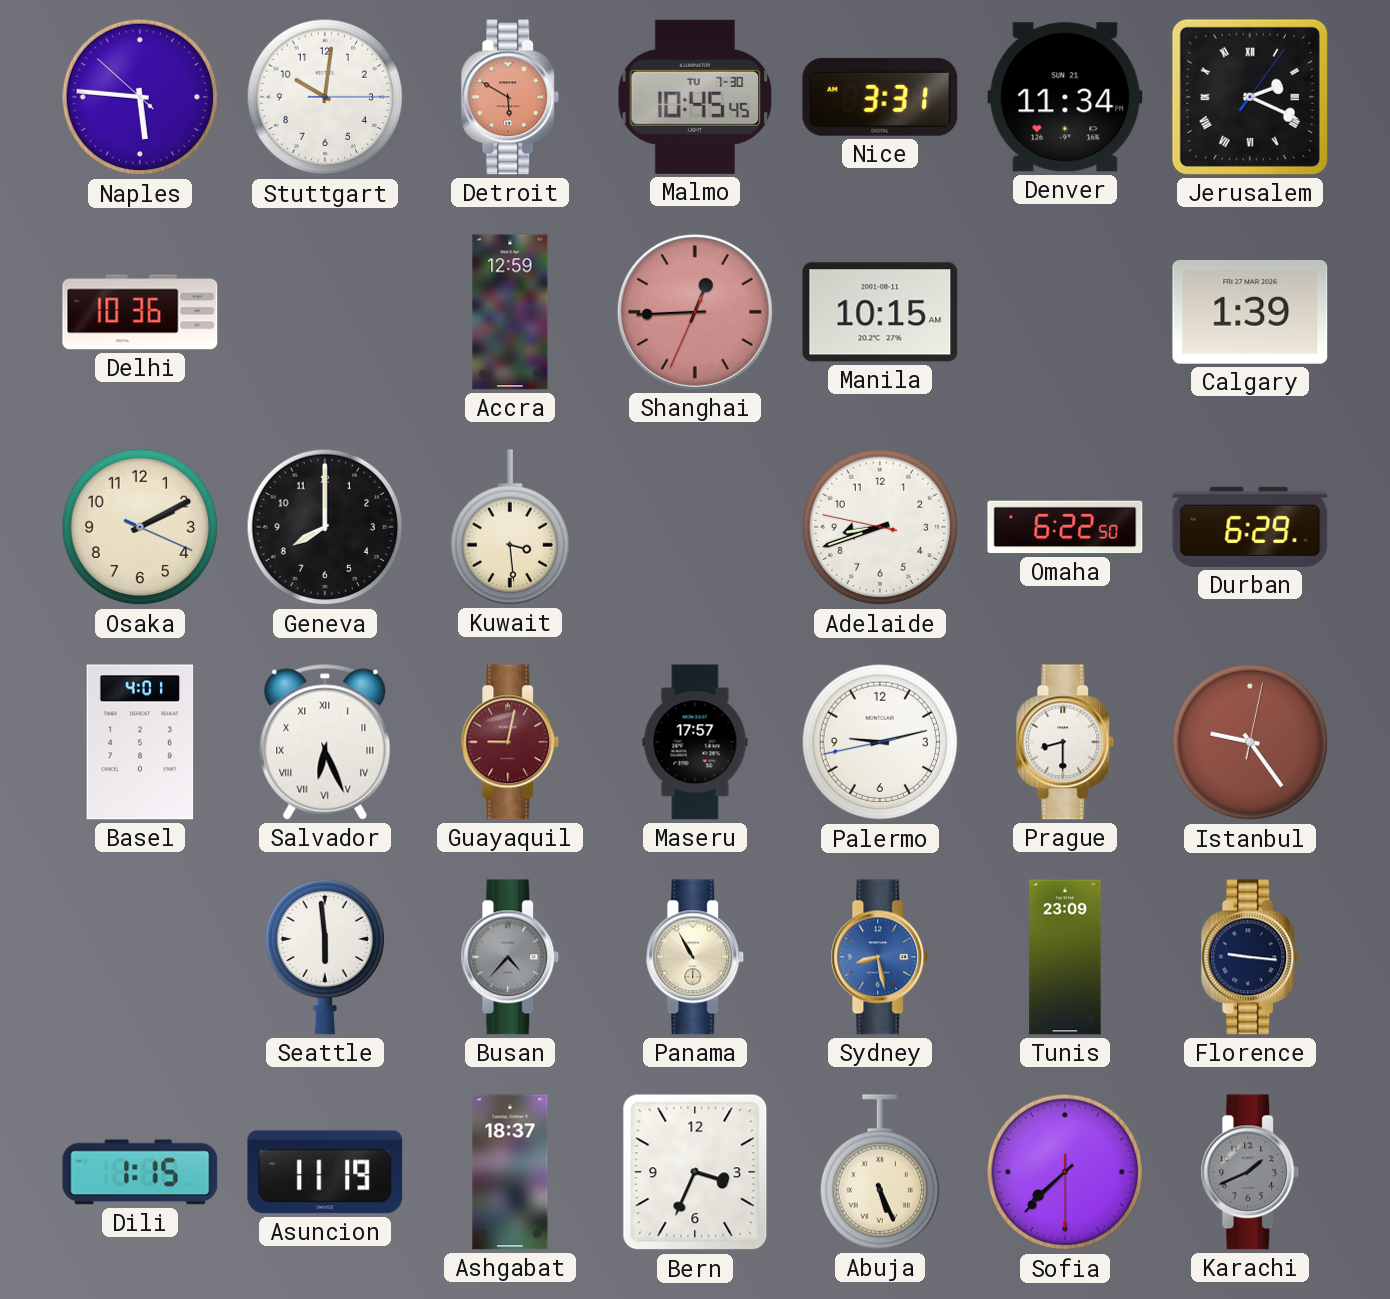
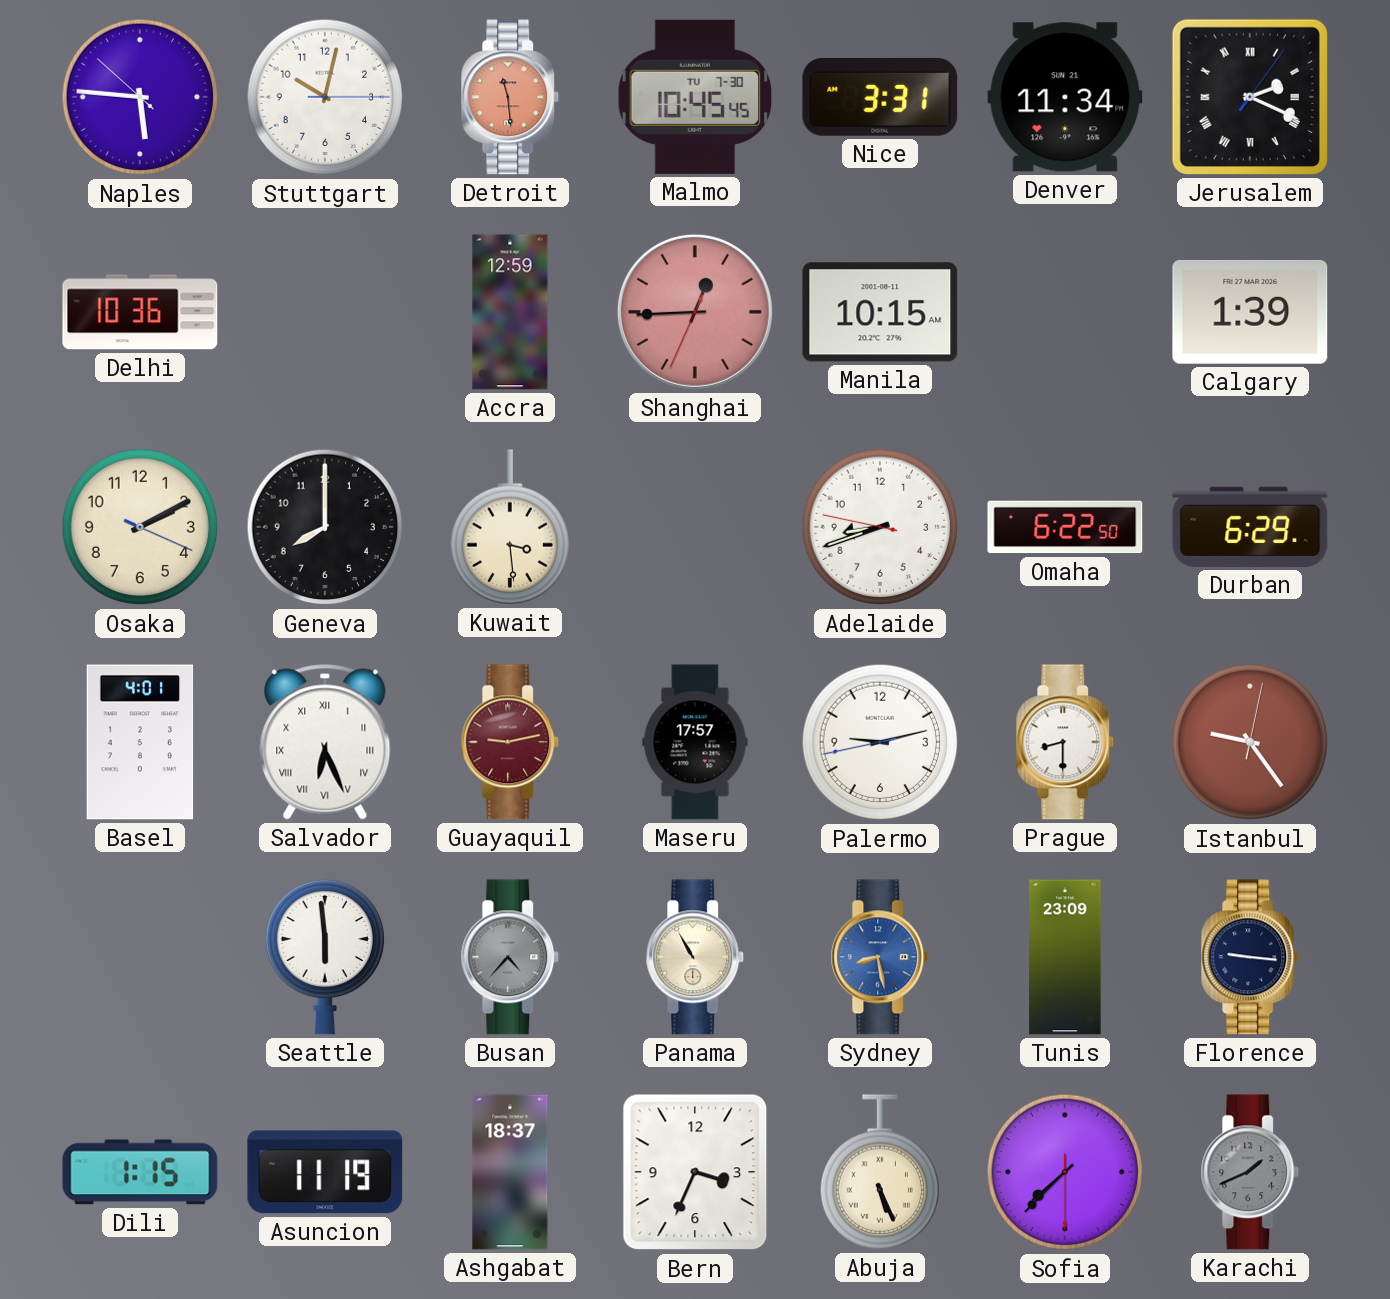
Stuttgart: 10:01 -> 10:02 (325, 97)
Detroit: 5:50 -> 11:29 (510, 97)
Guayaquil: 9:02 -> 9:13 (510, 742)
